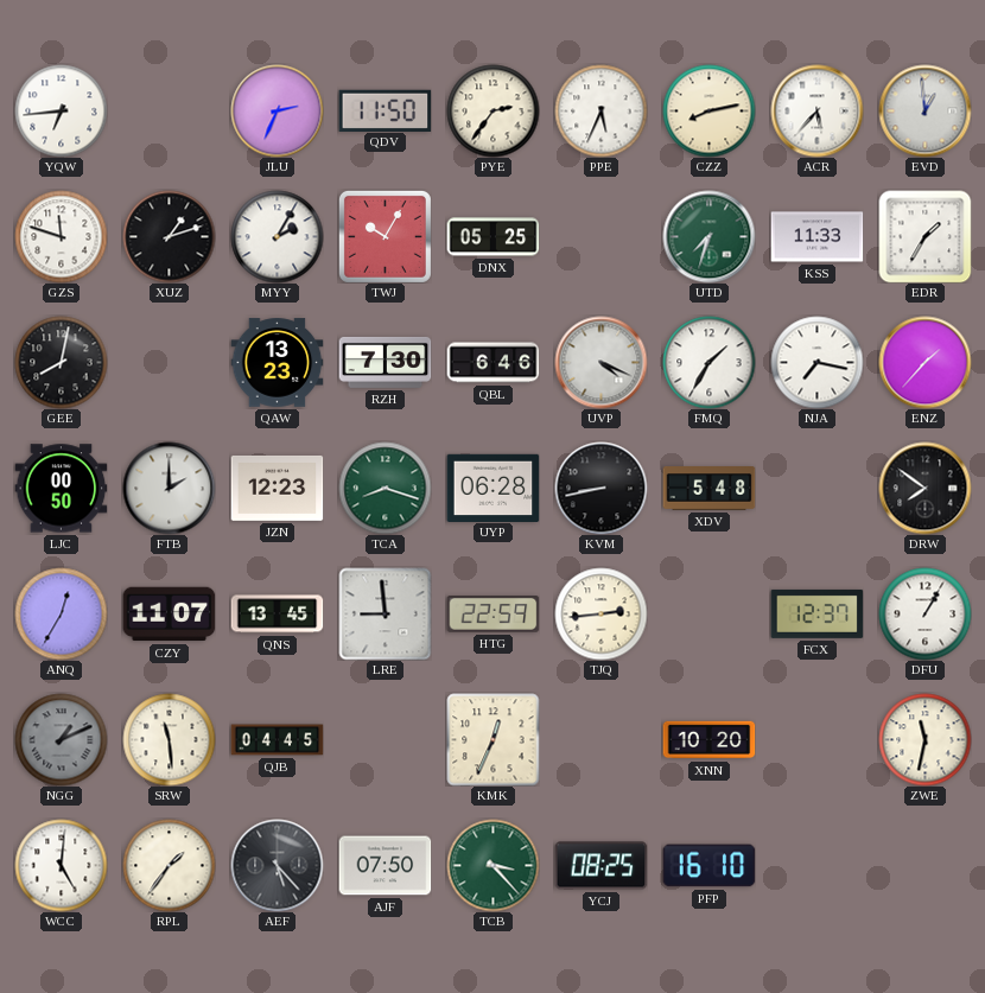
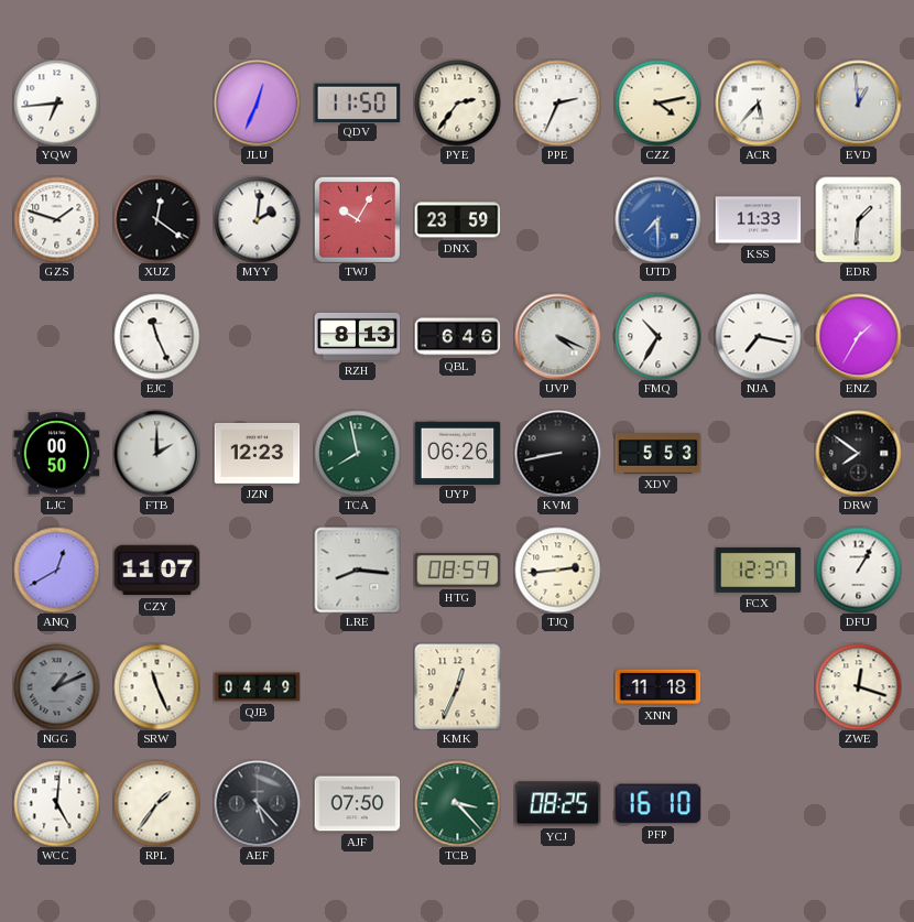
JLU: 2:34 -> 12:34 (257, 102)
PPE: 5:34 -> 2:34 (557, 102)
CZZ: 8:13 -> 4:13 (657, 102)
GZS: 11:48 -> 1:48 (56, 219)
XUZ: 1:12 -> 12:21 (156, 219)
MYY: 2:05 -> 2:01 (257, 219)
DNX: 05:25 -> 23:59 (457, 220)
UTD: 7:33 -> 7:30 (657, 219)
UTD dial: green -> blue (657, 219)
EDR: 1:35 -> 1:31 (858, 219)
GEE: 8:02 -> none (61, 362)
EJC: none -> 11:26 (156, 336)
QAW: 13:23 -> none (277, 363)
RZH: 7:30 -> 8:13 (357, 336)
FMQ: 1:35 -> 10:35 (657, 336)
ENZ: 1:37 -> 1:35 (858, 336)
TCA: 8:18 -> 7:58 (357, 453)
UYP: 06:28 -> 06:26 (457, 453)
XDV: 5:48 -> 5:53 (657, 454)
ANQ: 12:35 -> 12:40 (56, 570)
QNS: 13:45 -> none (277, 615)
LRE: 8:59 -> 8:16 (357, 570)
HTG: 22:59 -> 08:59 (457, 571)
SRW: 11:29 -> 11:26 (156, 686)
QJB: 04:45 -> 04:49 (257, 687)
XNN: 10:20 -> 11:18 (657, 687)
ZWE: 11:32 -> 12:18 (858, 686)
